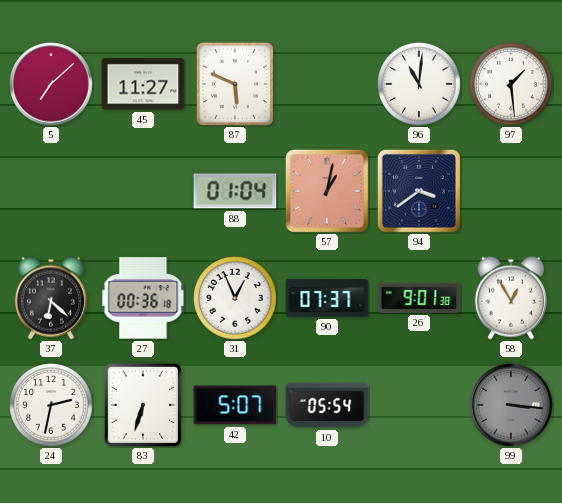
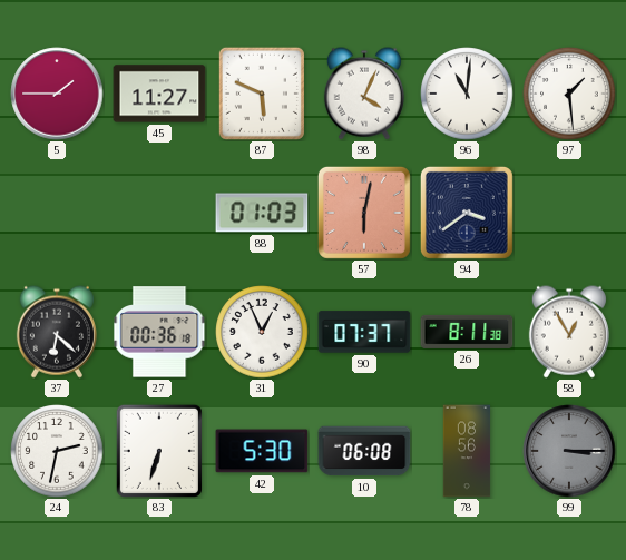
5: 7:08 -> 1:45 (57, 94)
98: none -> 4:04 (364, 94)
88: 01:04 -> 01:03 (262, 213)
57: 1:02 -> 6:02 (364, 213)
26: 9:01 -> 8:11 (467, 332)
42: 5:07 -> 5:30 (262, 451)
10: 05:54 -> 06:08 (364, 451)
78: none -> 08:56 (467, 451)
99: 3:16 -> 3:15 (569, 451)
